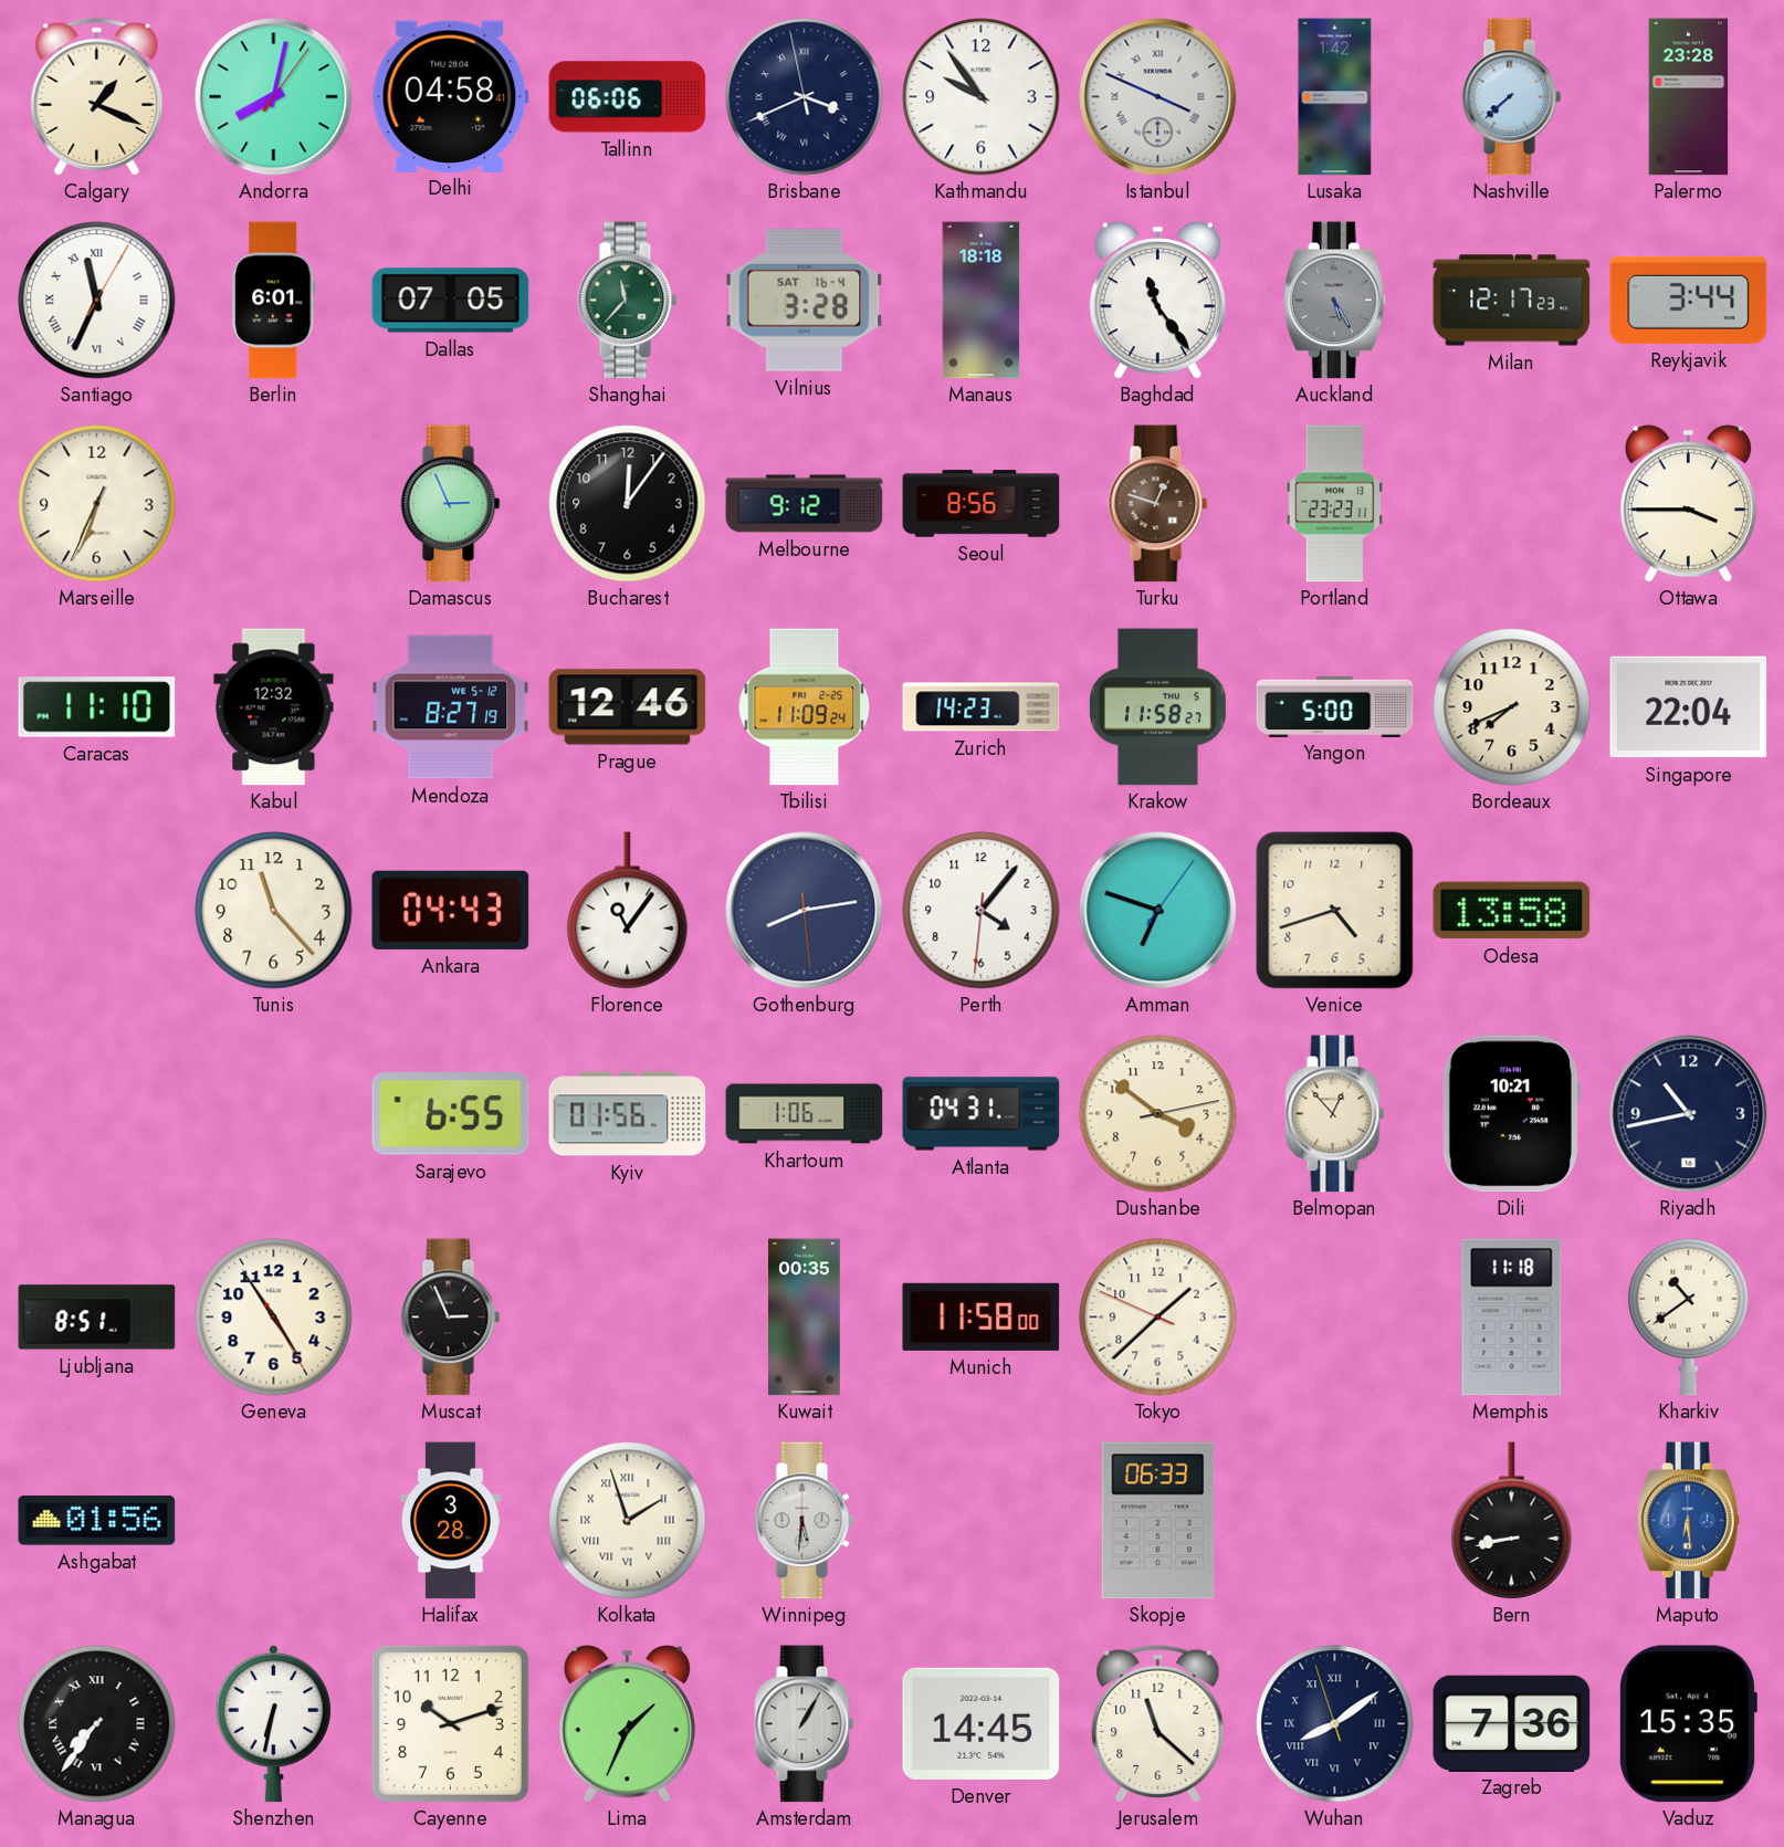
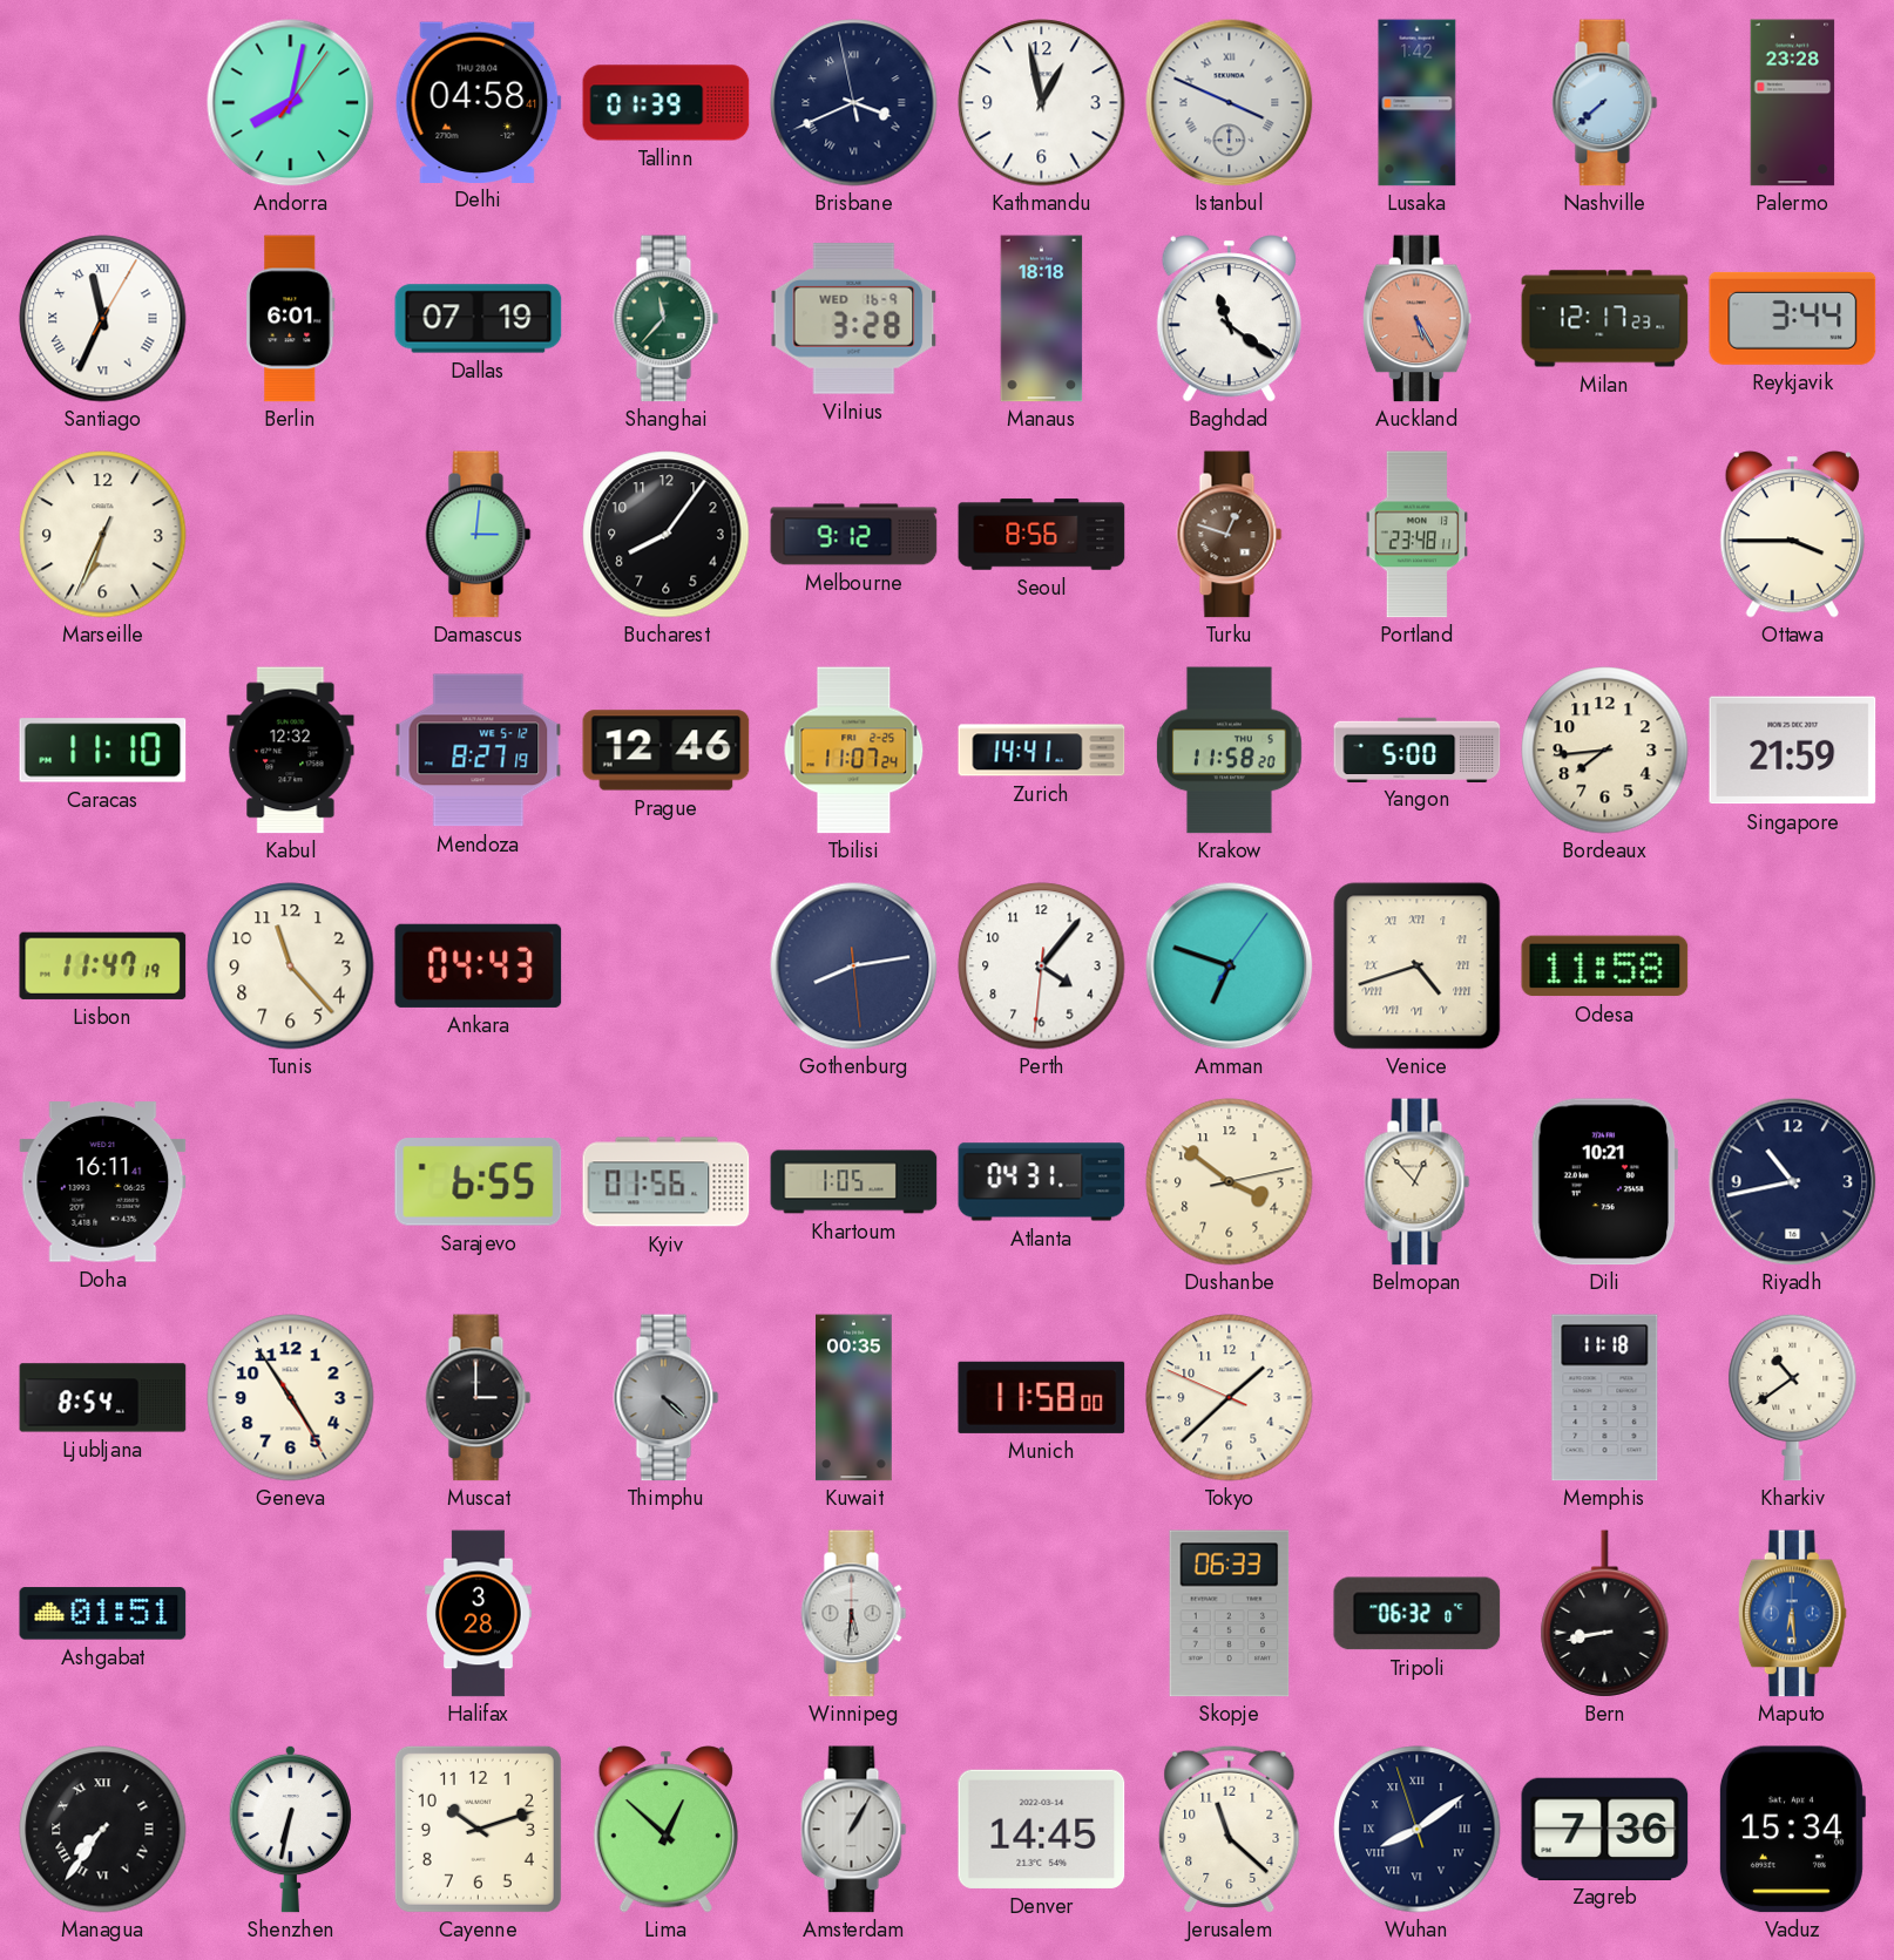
Calgary: 1:19 -> none (97, 96)
Tallinn: 06:06 -> 01:39 (667, 103)
Kathmandu: 9:54 -> 12:58 (1042, 103)
Dallas: 07:05 -> 07:19 (479, 319)
Vilnius date: SAT 16-4 -> WED 16-9 (854, 319)
Baghdad: 11:24 -> 11:21 (1229, 319)
Auckland dial: grey -> salmon (1416, 319)
Damascus: 2:56 -> 3:01 (479, 535)
Bucharest: 12:06 -> 8:06 (667, 535)
Portland: 23:23 -> 23:48 (1418, 535)
Tbilisi: 11:09 -> 11:07 (854, 751)
Zurich: 14:23 -> 14:41 (1042, 751)
Krakow: 11:58:27 -> 11:58:20 (1230, 751)
Bordeaux: 7:41 -> 7:44 (1605, 751)
Singapore: 22:04 -> 21:59 (1793, 751)
Lisbon: none -> 11:47 (103, 965)
Florence: 11:06 -> none (628, 911)
Venice numerals: Arabic -> Roman (1418, 967)
Odesa: 13:58 -> 11:58 (1605, 967)
Doha: none -> 16:11 (103, 1182)
Khartoum: 1:06 -> 1:05 (854, 1182)
Ljubljana: 8:51 -> 8:54 (103, 1398)
Muscat: 2:56 -> 3:00 (479, 1398)
Thimphu: none -> 4:22 (667, 1398)
Ashgabat: 01:56 -> 01:51 (103, 1614)
Kolkata: 1:57 -> none (628, 1521)
Tripoli: none -> 06:32 (1418, 1614)
Lima: 1:34 -> 12:52 (665, 1830)
Vaduz: 15:35 -> 15:34 (1792, 1830)
